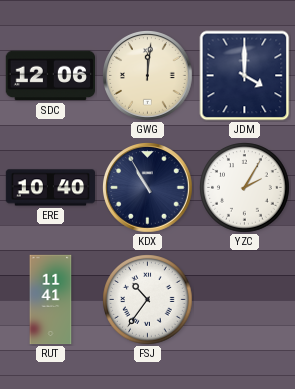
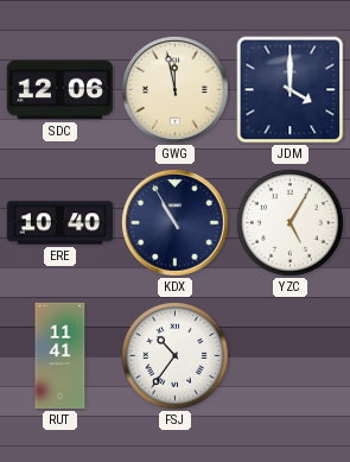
GWG: 12:01 -> 11:58 (176, 90)
YZC: 2:05 -> 5:05 (291, 223)
